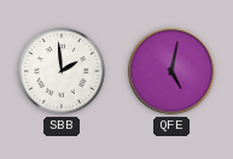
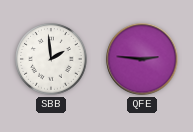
QFE: 5:02 -> 2:46 (142, 59)
